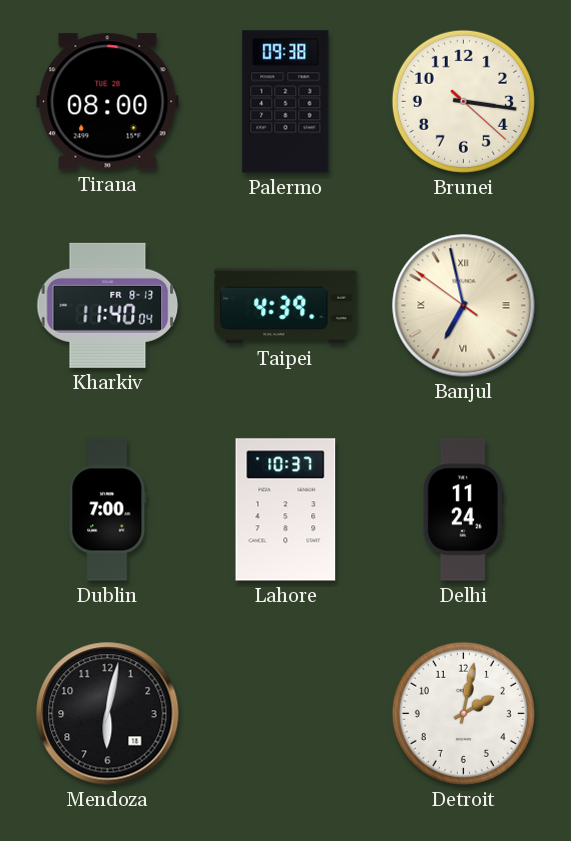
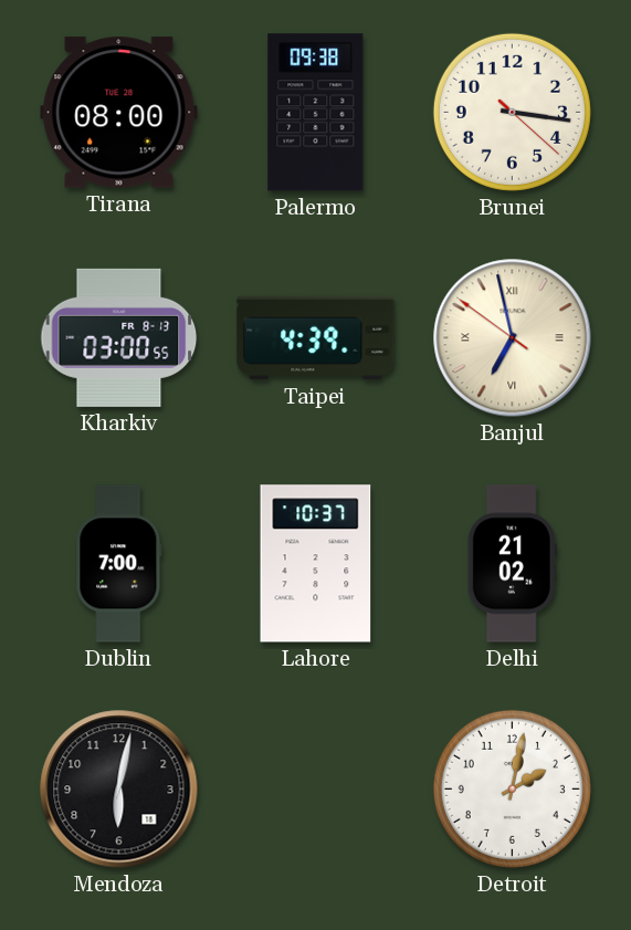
Kharkiv: 11:40 -> 03:00 (119, 337)
Delhi: 11:24 -> 21:02 (512, 564)
